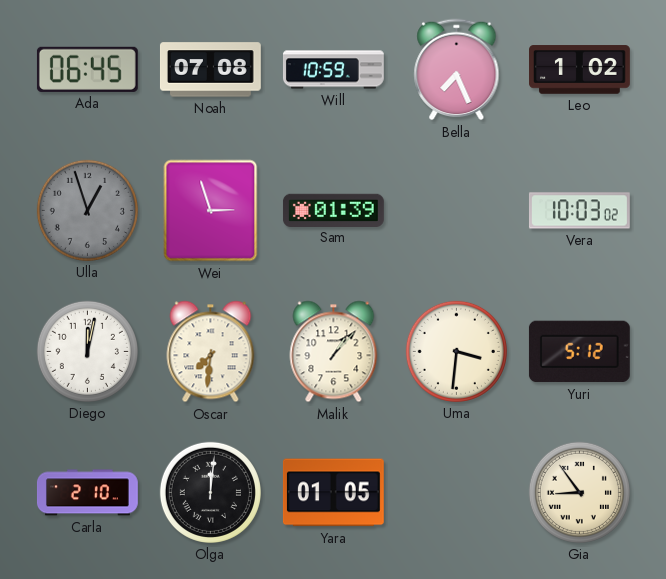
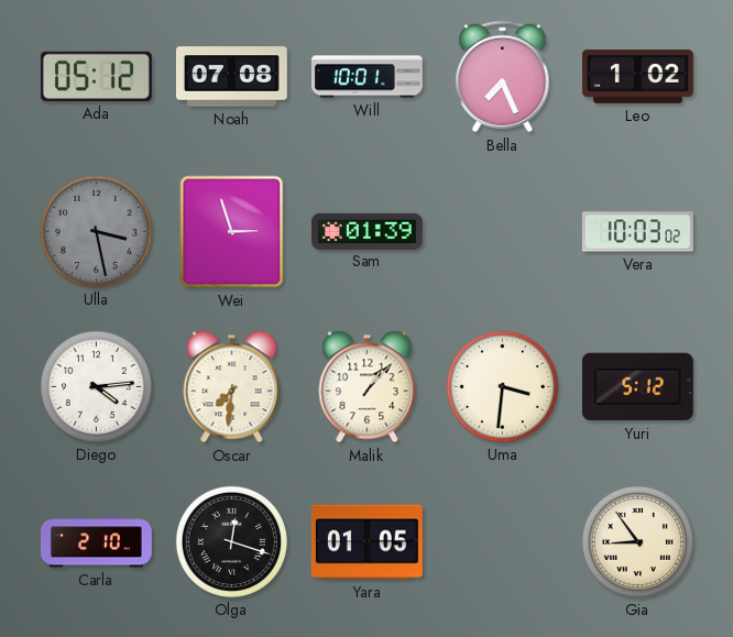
Ada: 06:45 -> 05:12 (96, 76)
Will: 10:59 -> 10:01 (366, 77)
Ulla: 12:57 -> 3:28 (96, 231)
Diego: 12:02 -> 4:14 (96, 386)
Olga: 12:01 -> 12:18 (231, 541)
